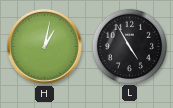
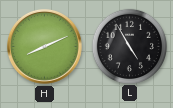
H: 1:02 -> 8:11 (45, 47)
